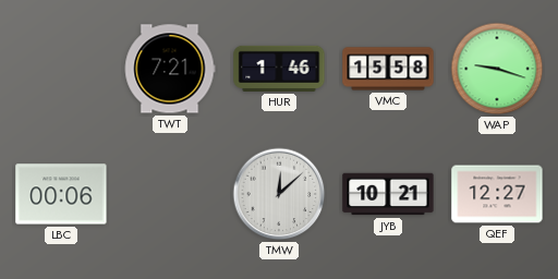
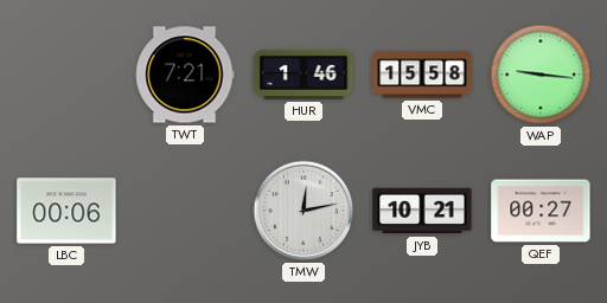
WAP: 9:18 -> 9:16 (541, 75)
TMW: 12:08 -> 12:13 (303, 211)
QEF: 12:27 -> 00:27 (541, 211)
